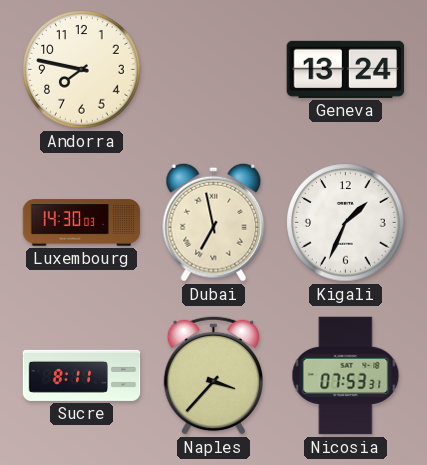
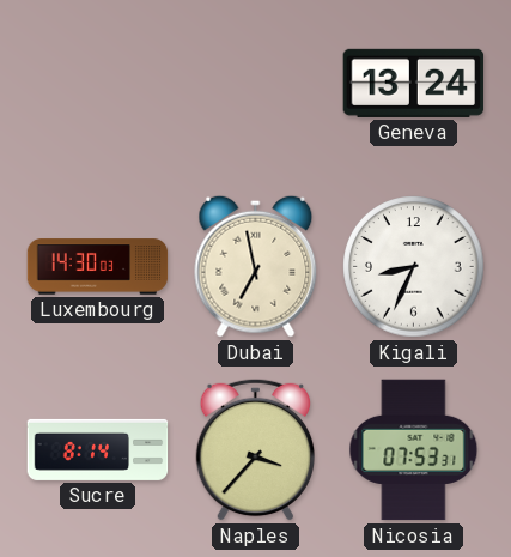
Andorra: 7:47 -> none (82, 70)
Kigali: 1:34 -> 8:34 (414, 267)
Sucre: 8:11 -> 8:14 (98, 449)
